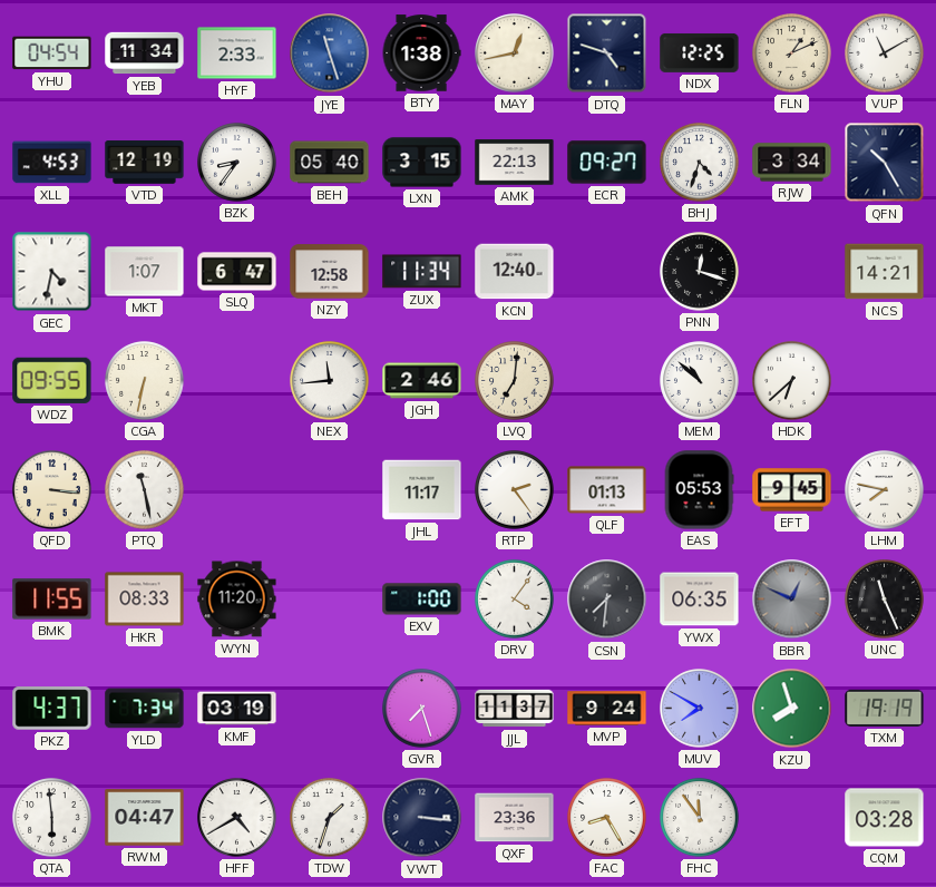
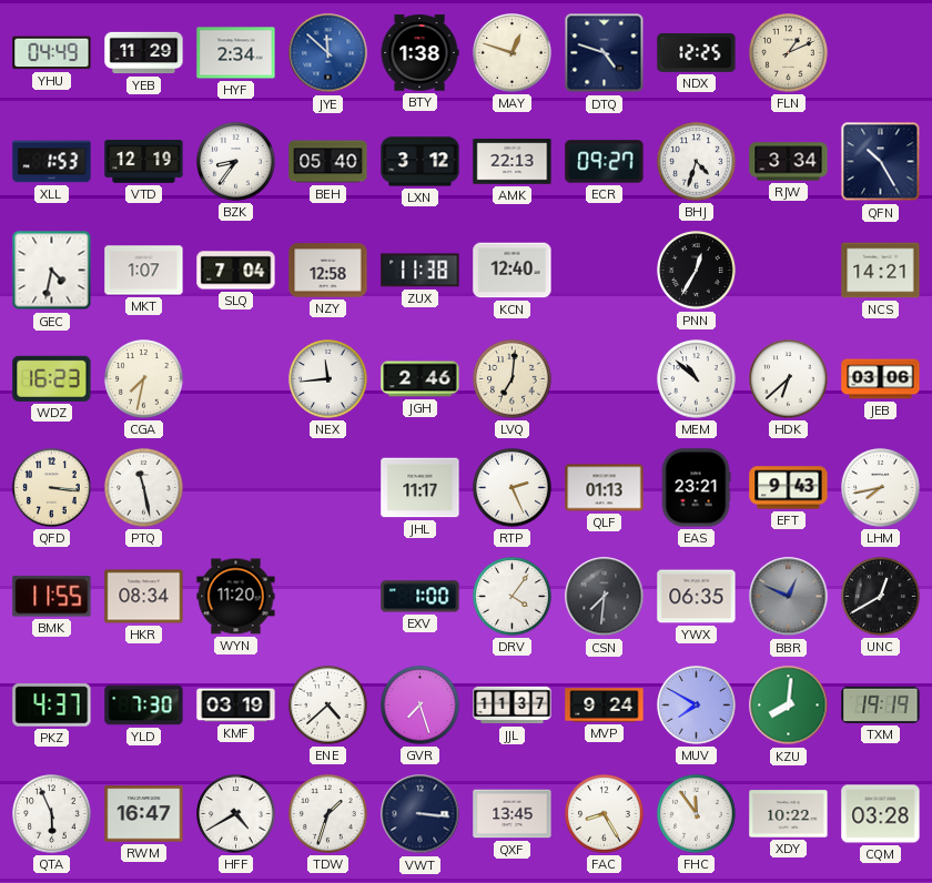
YHU: 04:54 -> 04:49 (52, 53)
YEB: 11:34 -> 11:29 (144, 53)
HYF: 2:33 -> 2:34 (236, 53)
JYE: 11:27 -> 11:52 (328, 53)
MAY: 12:43 -> 12:48 (513, 53)
VUP: 11:10 -> none (885, 53)
XLL: 4:53 -> 1:53 (52, 162)
LXN: 3:15 -> 3:12 (421, 162)
SLQ: 6:47 -> 7:04 (236, 271)
ZUX: 11:34 -> 11:38 (421, 271)
PNN: 12:18 -> 12:35 (697, 271)
WDZ: 09:55 -> 16:23 (52, 378)
CGA: 6:32 -> 7:32 (144, 379)
JEB: none -> 03:06 (881, 379)
RTP: 2:24 -> 2:26 (513, 488)
EAS: 05:53 -> 23:21 (696, 488)
EFT: 9:45 -> 9:43 (789, 488)
LHM: 7:47 -> 7:43 (881, 488)
HKR: 08:33 -> 08:34 (144, 597)
UNC: 11:26 -> 12:40 (881, 597)
YLD: 7:34 -> 7:30 (144, 706)
ENE: none -> 4:38 (328, 706)
KZU: 7:57 -> 8:01 (789, 706)
QTA: 5:59 -> 5:56 (52, 814)
RWM: 04:47 -> 16:47 (144, 814)
QXF: 23:36 -> 13:45 (513, 814)
XDY: none -> 10:22 (789, 814)
